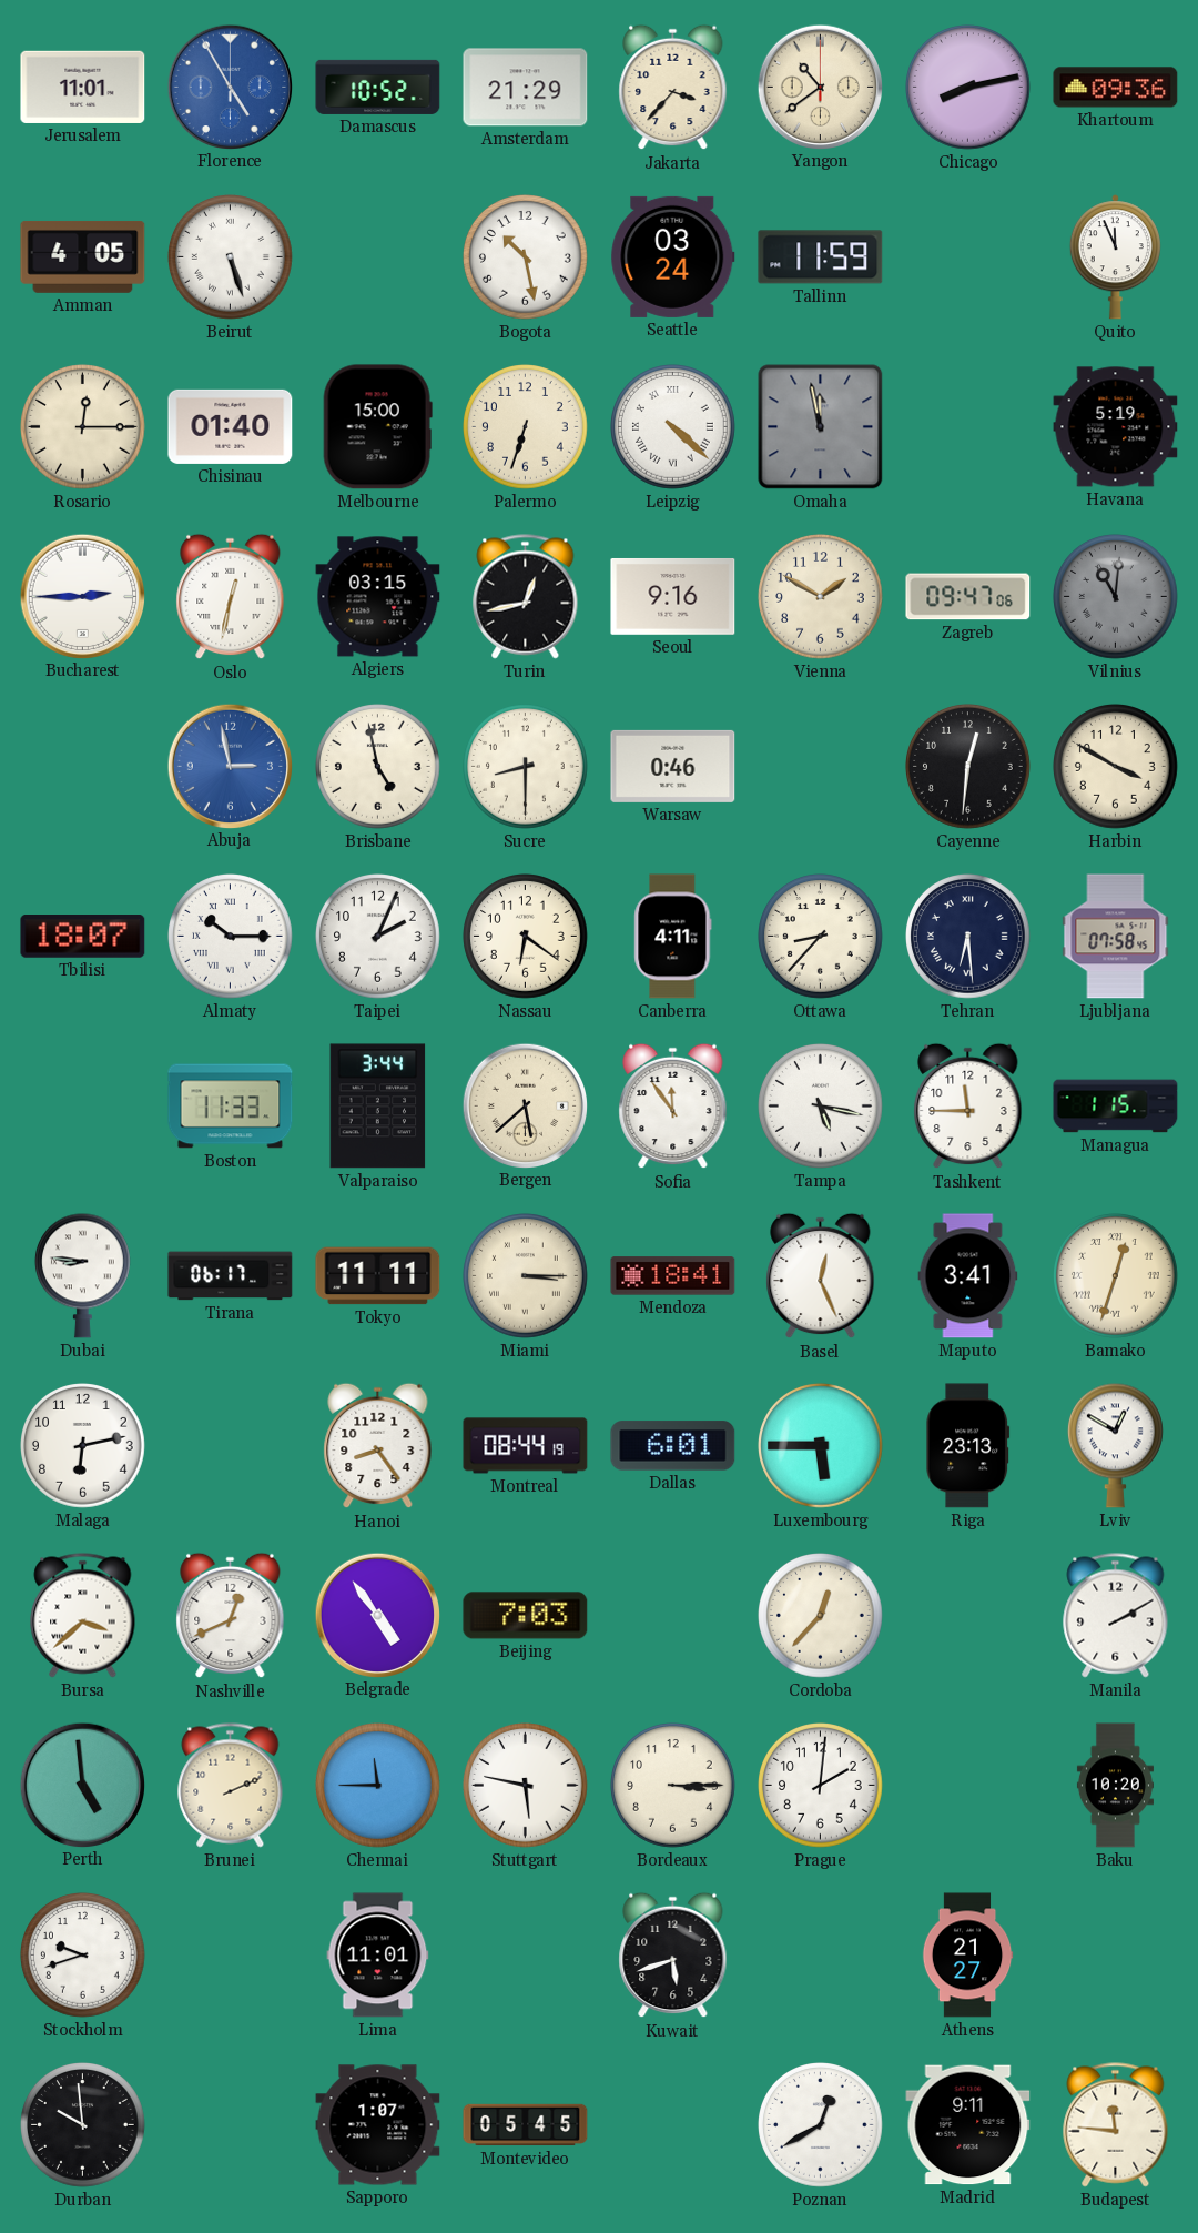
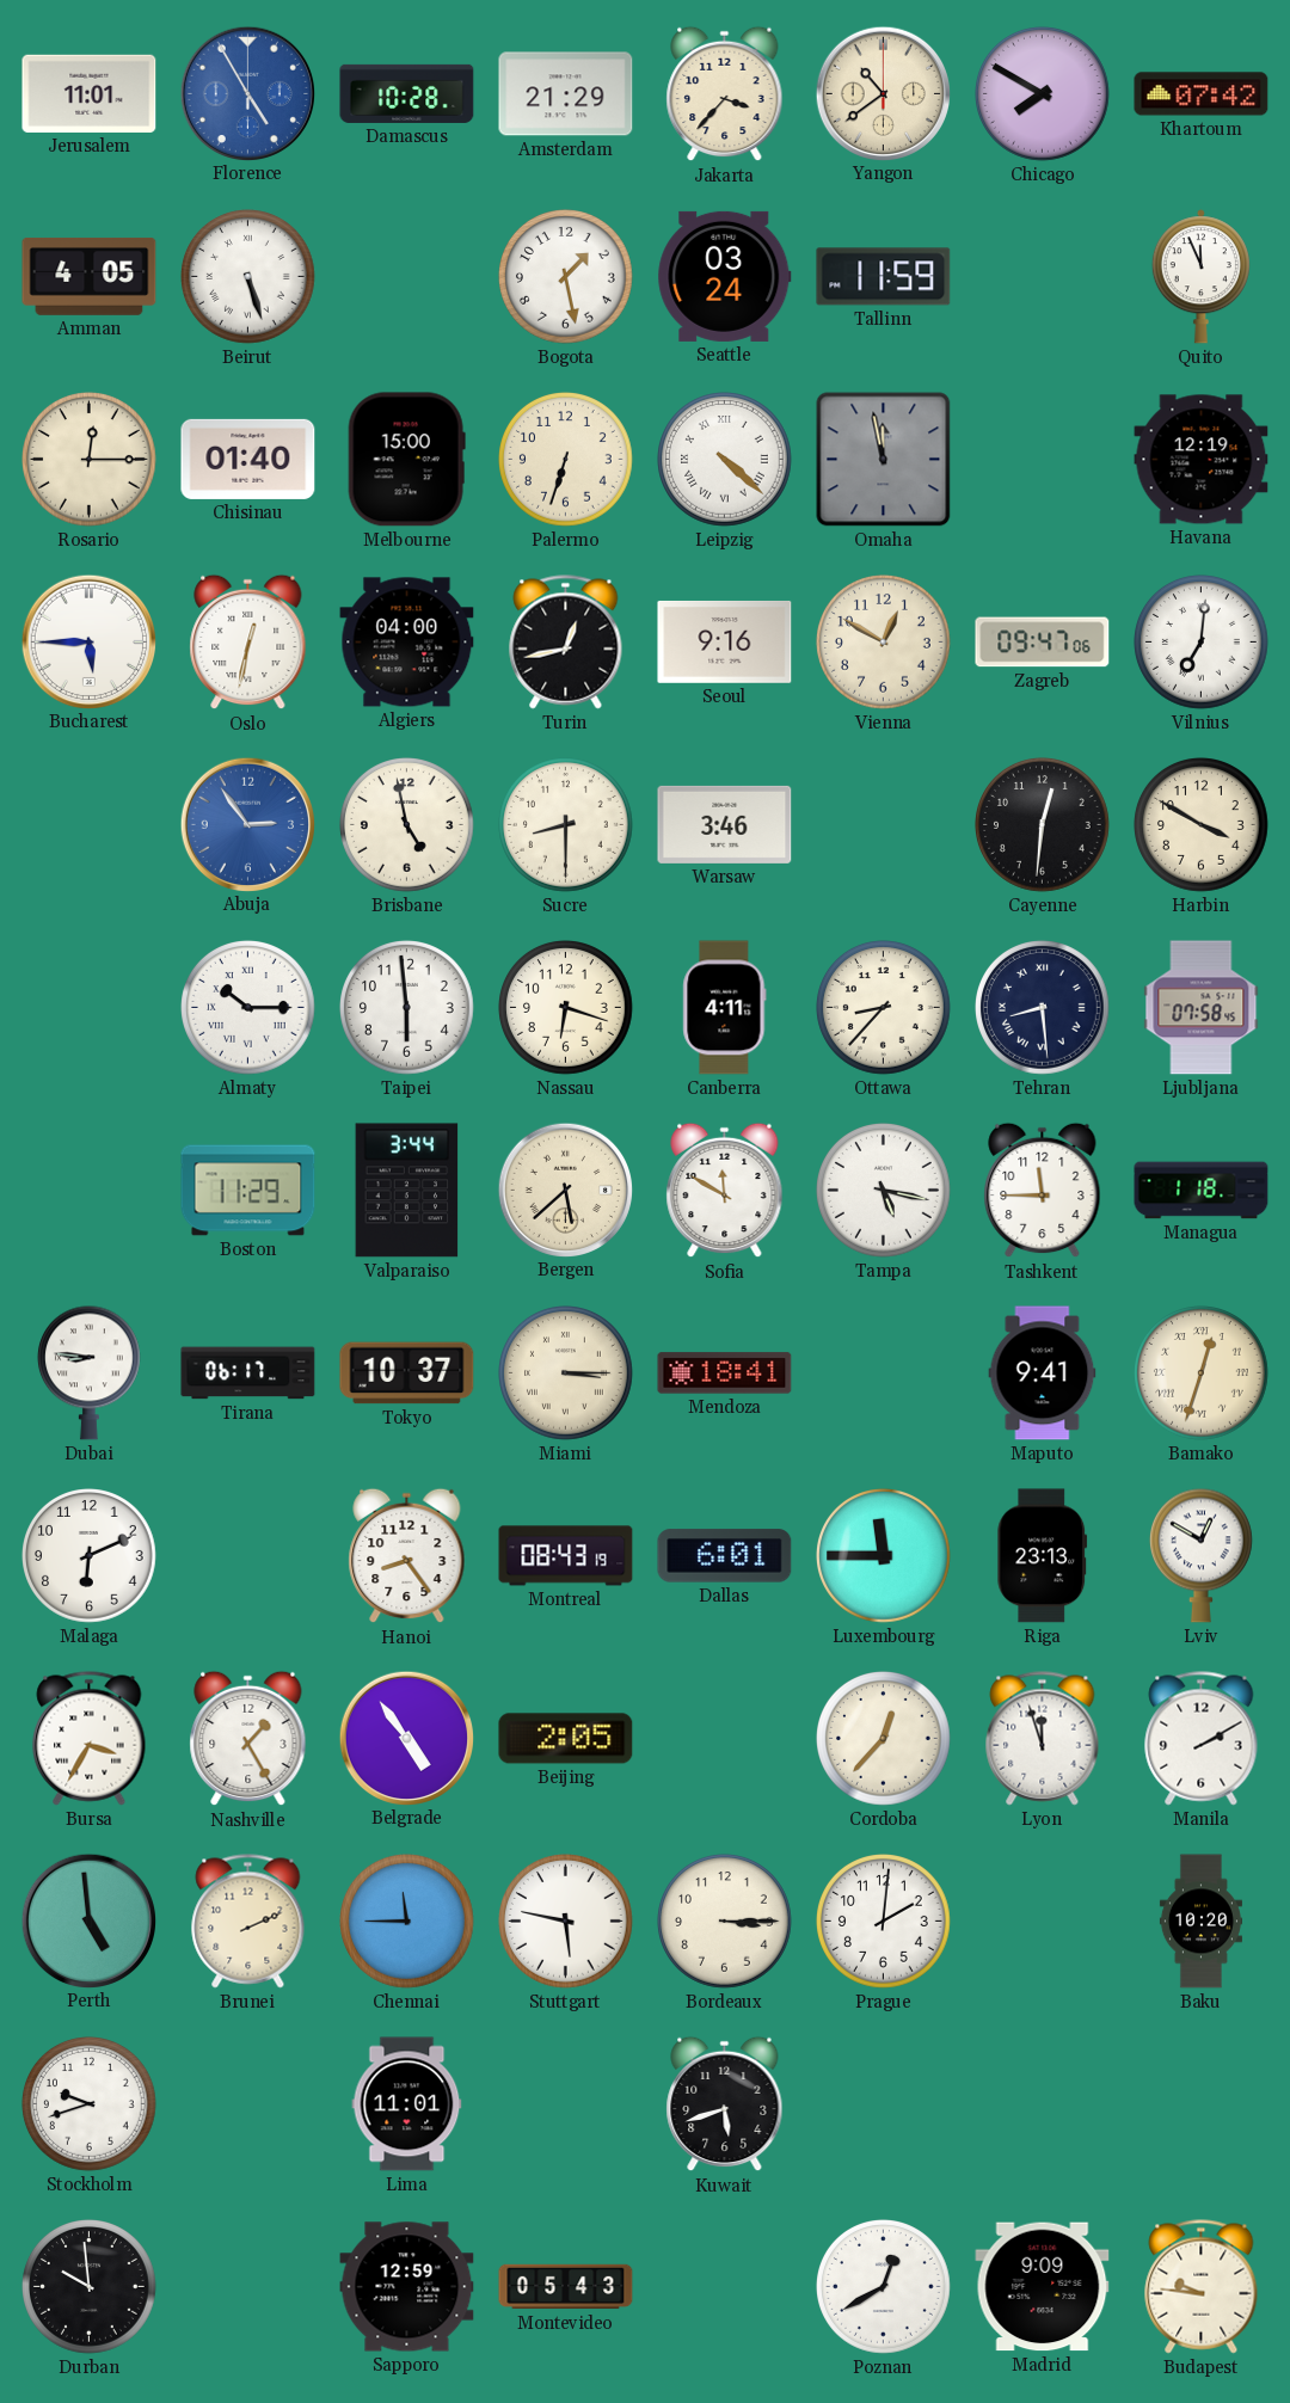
Damascus: 10:52 -> 10:28 (407, 93)
Chicago: 8:13 -> 7:50 (1043, 94)
Khartoum: 09:36 -> 07:42 (1202, 94)
Bogota: 10:28 -> 1:28 (566, 277)
Havana: 5:19 -> 12:19 (1202, 460)
Bucharest: 2:45 -> 5:45 (88, 641)
Algiers: 03:15 -> 04:00 (407, 643)
Vienna: 1:50 -> 12:50 (884, 643)
Vilnius: 11:01 -> 7:01 (1202, 643)
Vilnius dial: grey -> white (1202, 643)
Abuja: 2:58 -> 2:54 (247, 824)
Warsaw: 0:46 -> 3:46 (725, 824)
Tbilisi: 18:07 -> none (83, 937)
Taipei: 2:04 -> 5:59 (407, 1008)
Nassau: 6:21 -> 6:18 (566, 1008)
Tehran: 6:29 -> 8:29 (1043, 1008)
Boston: 11:33 -> 11:29 (248, 1191)
Sofia: 11:54 -> 11:50 (725, 1191)
Managua: 1:15 -> 1:18 (1202, 1191)
Tokyo: 11:11 -> 10:37 (407, 1373)
Basel: 12:26 -> none (821, 1276)
Maputo: 3:41 -> 9:41 (1043, 1373)
Malaga: 6:13 -> 6:11 (90, 1556)
Montreal: 08:44 -> 08:43 (566, 1556)
Luxembourg: 5:45 -> 11:45 (884, 1556)
Bursa: 3:38 -> 3:35 (90, 1739)
Nashville: 12:41 -> 1:25 (248, 1739)
Beijing: 7:03 -> 2:05 (566, 1739)
Lyon: none -> 11:57 (1043, 1739)
Athens: 21:27 -> none (967, 1956)
Sapporo: 1:07 -> 12:59 (407, 2287)
Montevideo: 05:45 -> 05:43 (566, 2287)
Madrid: 9:11 -> 9:09 (1043, 2287)
Budapest: 11:46 -> 9:46 (1202, 2287)
